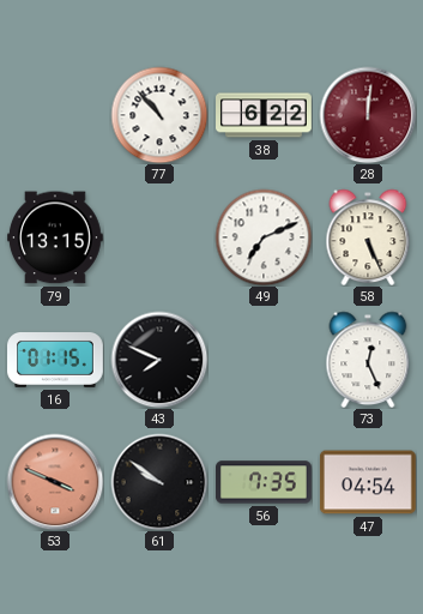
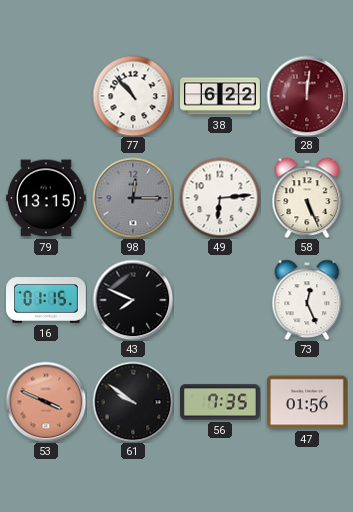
98: none -> 12:15 (133, 198)
49: 7:11 -> 6:14 (220, 198)
47: 04:54 -> 01:56 (307, 402)
